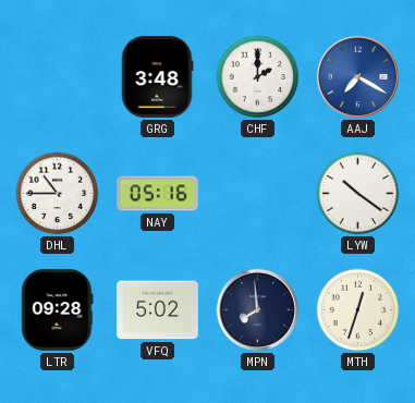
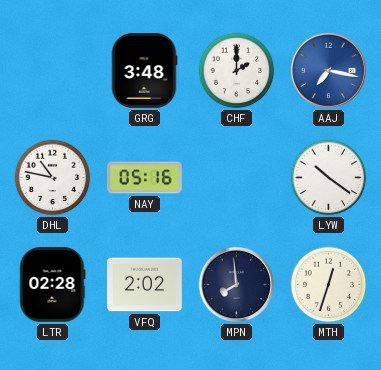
AAJ: 7:20 -> 7:17 (328, 70)
DHL: 10:45 -> 10:47 (53, 178)
LTR: 09:28 -> 02:28 (53, 285)
VFQ: 5:02 -> 2:02 (145, 285)
